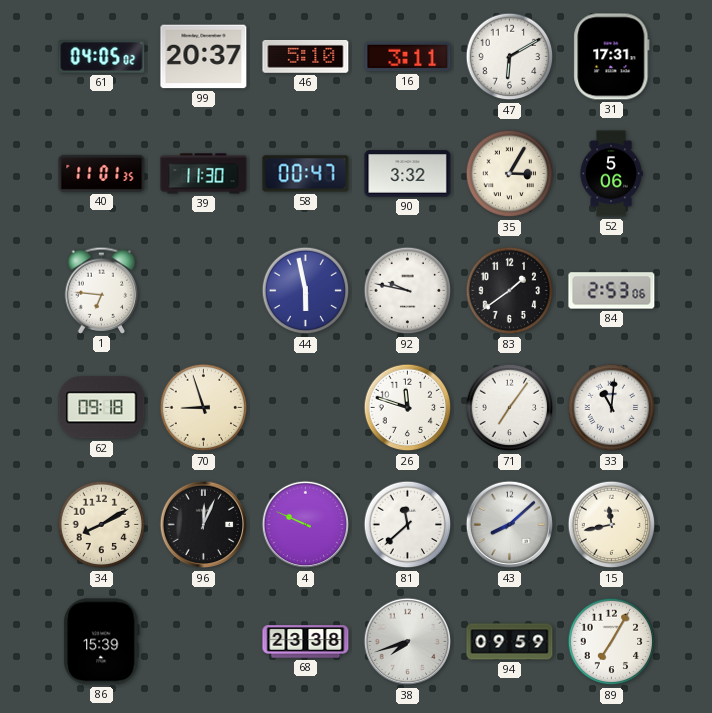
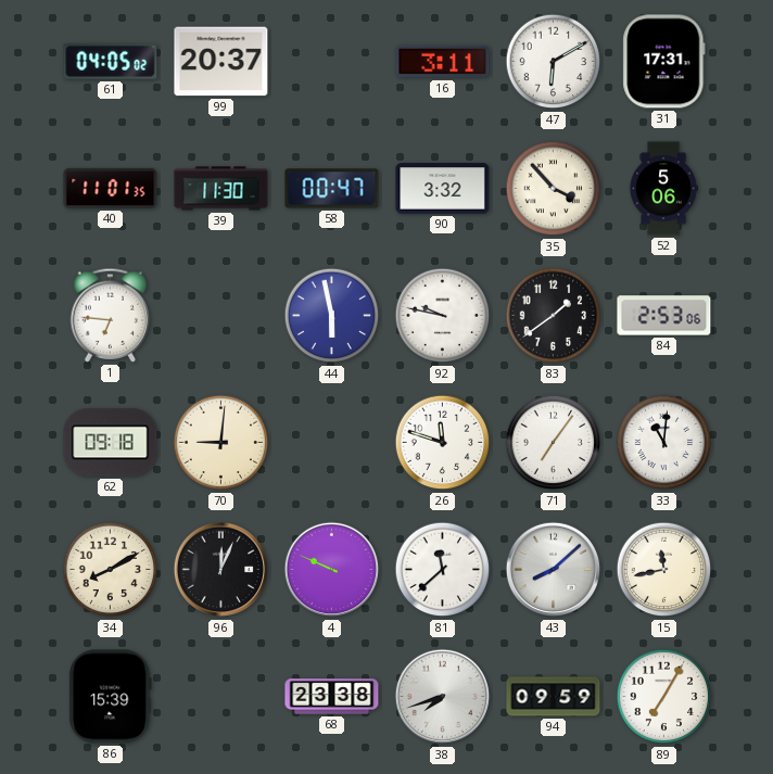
46: 5:10 -> none (306, 56)
35: 3:05 -> 3:53 (554, 189)
70: 8:57 -> 9:01 (221, 443)
